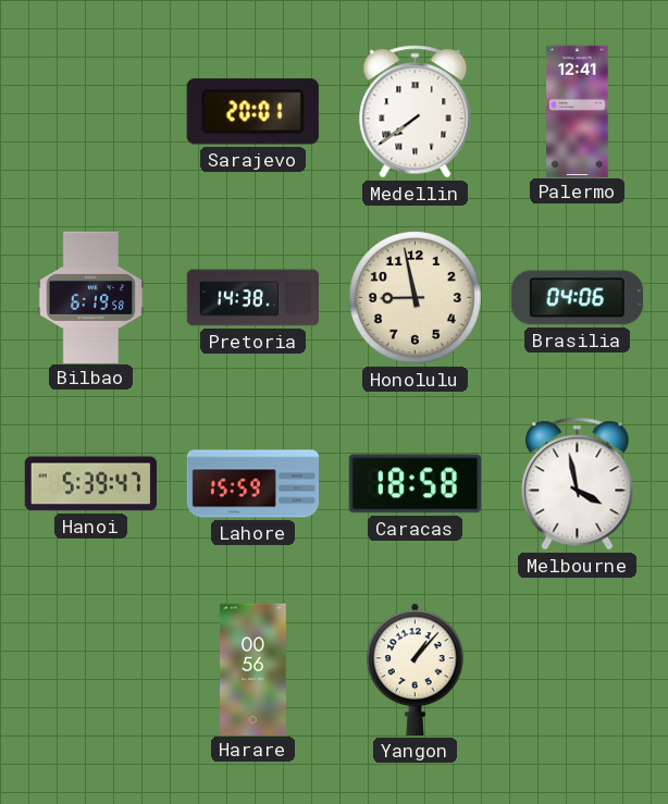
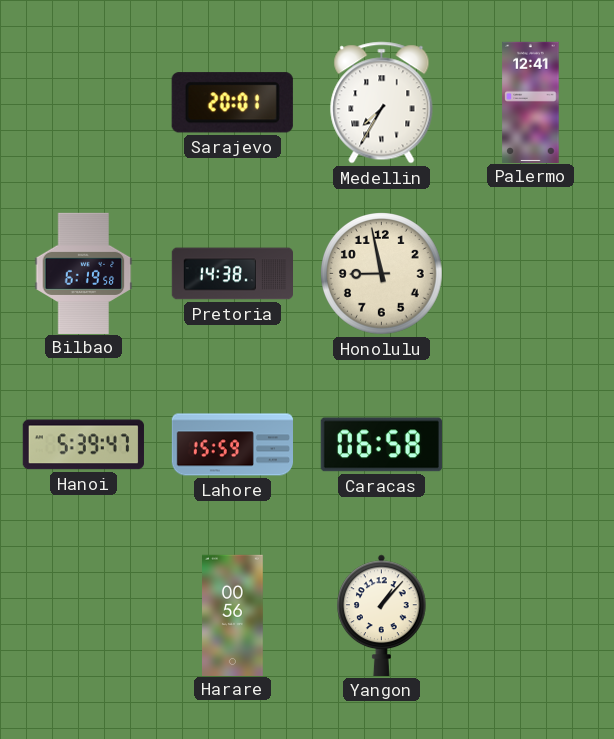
Medellin: 7:39 -> 7:35 (382, 103)
Brasilia: 04:06 -> none (577, 298)
Caracas: 18:58 -> 06:58 (381, 445)
Melbourne: 3:58 -> none (578, 484)
